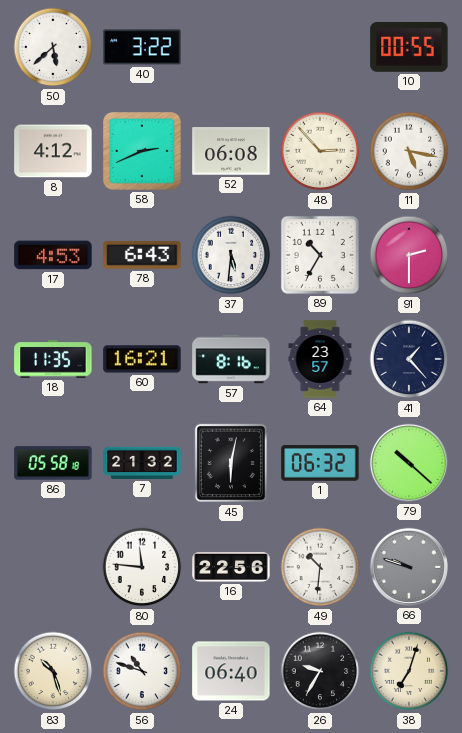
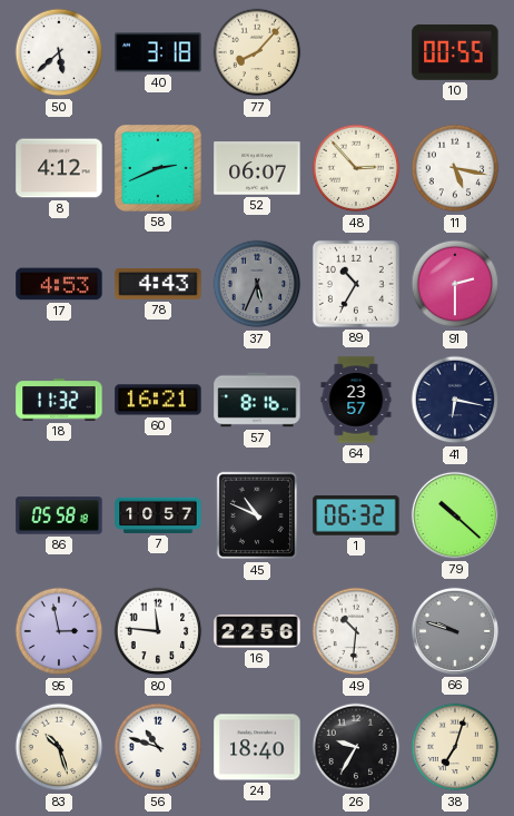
40: 3:22 -> 3:18 (158, 52)
77: none -> 8:07 (257, 52)
52: 06:08 -> 06:07 (257, 168)
78: 6:43 -> 4:43 (158, 284)
37: 5:31 -> 5:34 (257, 284)
37 dial: white -> grey (257, 284)
18: 11:35 -> 11:32 (59, 400)
41: 1:23 -> 6:17 (455, 400)
7: 21:32 -> 10:57 (158, 515)
45: 6:02 -> 10:49 (257, 515)
95: none -> 2:58 (59, 631)
24: 06:40 -> 18:40 (257, 747)
